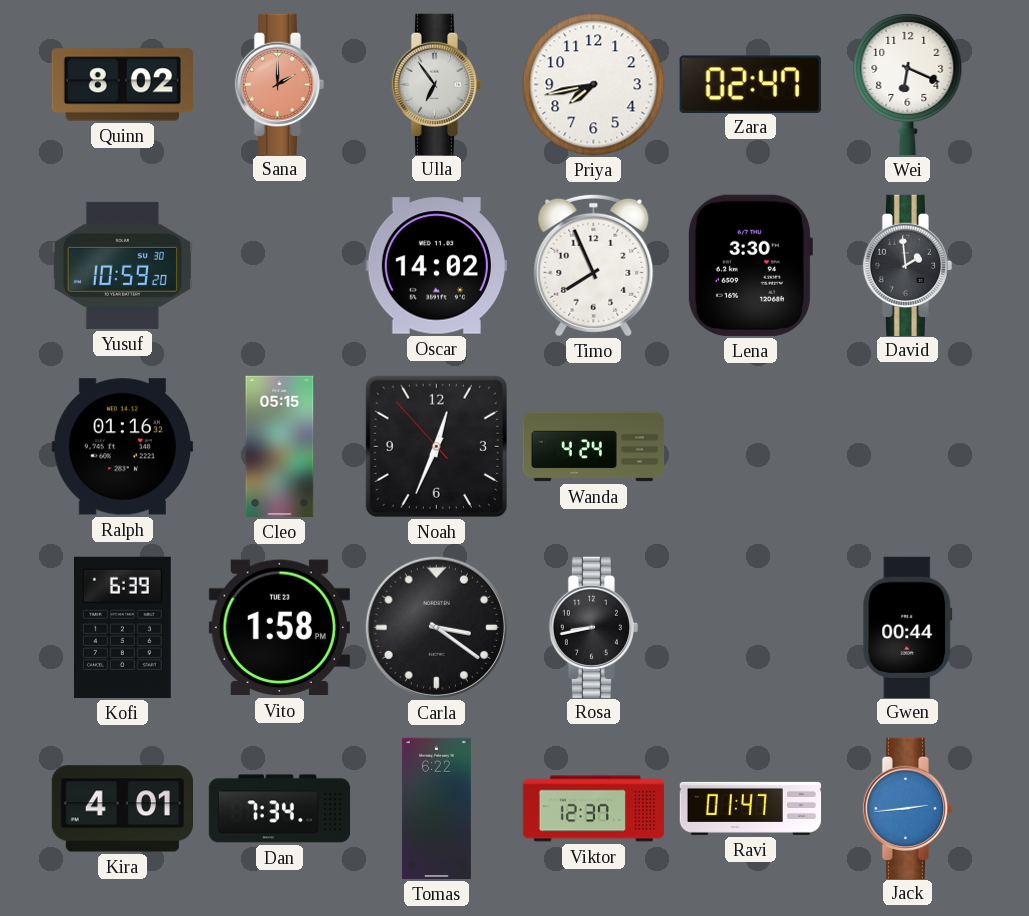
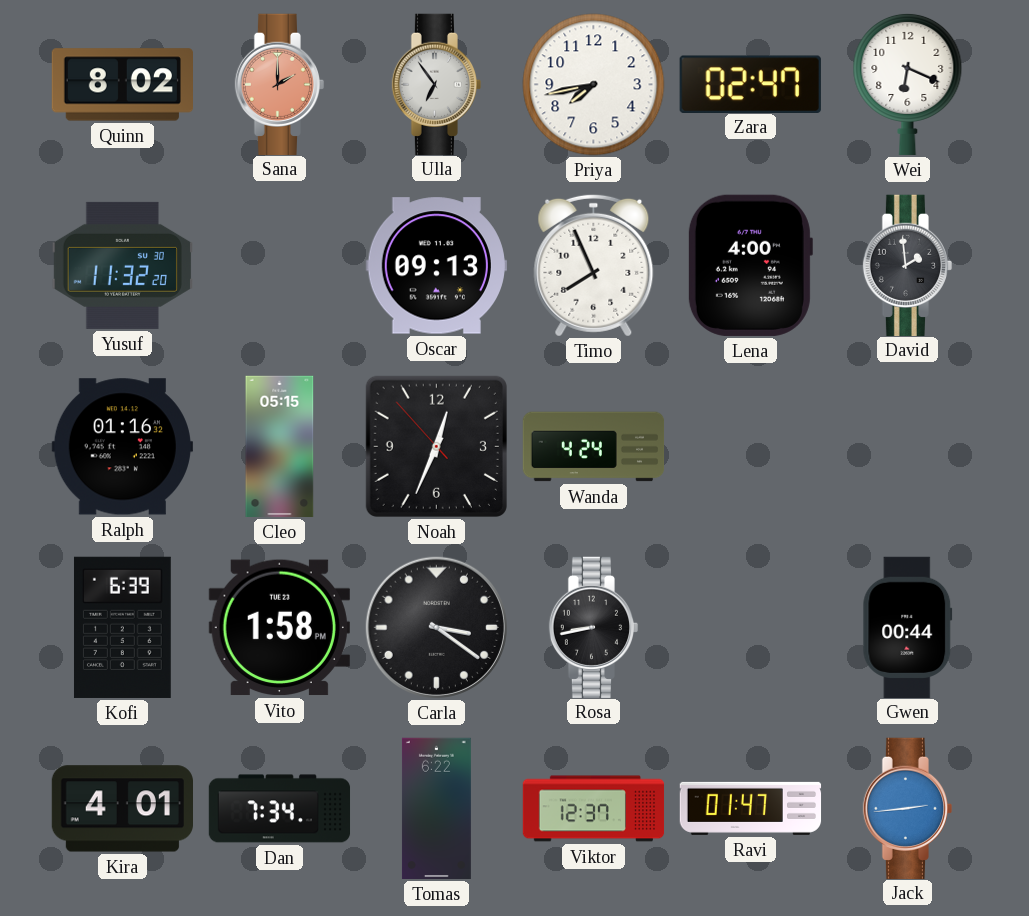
Yusuf: 10:59 -> 11:32 (122, 265)
Oscar: 14:02 -> 09:13 (436, 266)
Lena: 3:30 -> 4:00 (750, 265)
